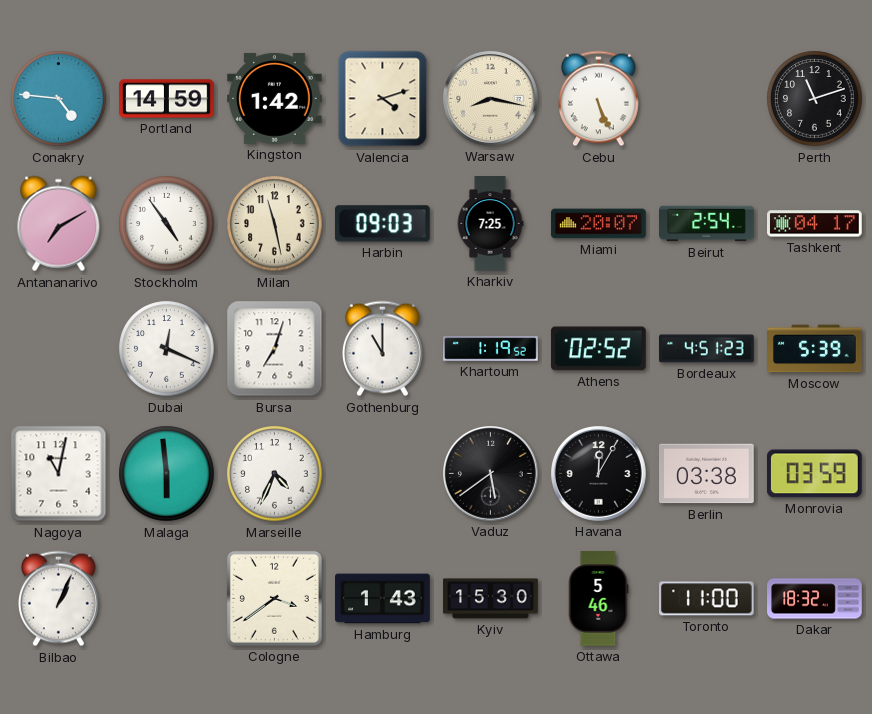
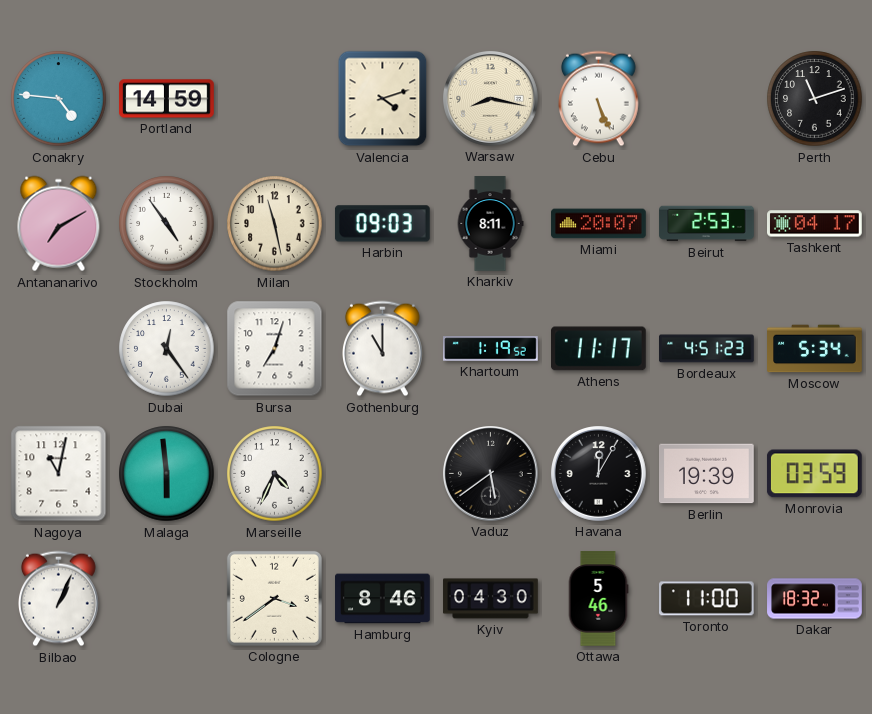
Kingston: 1:42 -> none (275, 98)
Kharkiv: 7:25 -> 8:11 (490, 224)
Beirut: 2:54 -> 2:53 (707, 224)
Dubai: 12:19 -> 12:24 (167, 349)
Athens: 02:52 -> 11:17 (599, 349)
Moscow: 5:39 -> 5:34 (815, 349)
Berlin: 03:38 -> 19:39 (707, 474)
Hamburg: 1:43 -> 8:46 (383, 599)
Kyiv: 15:30 -> 04:30 (491, 599)
